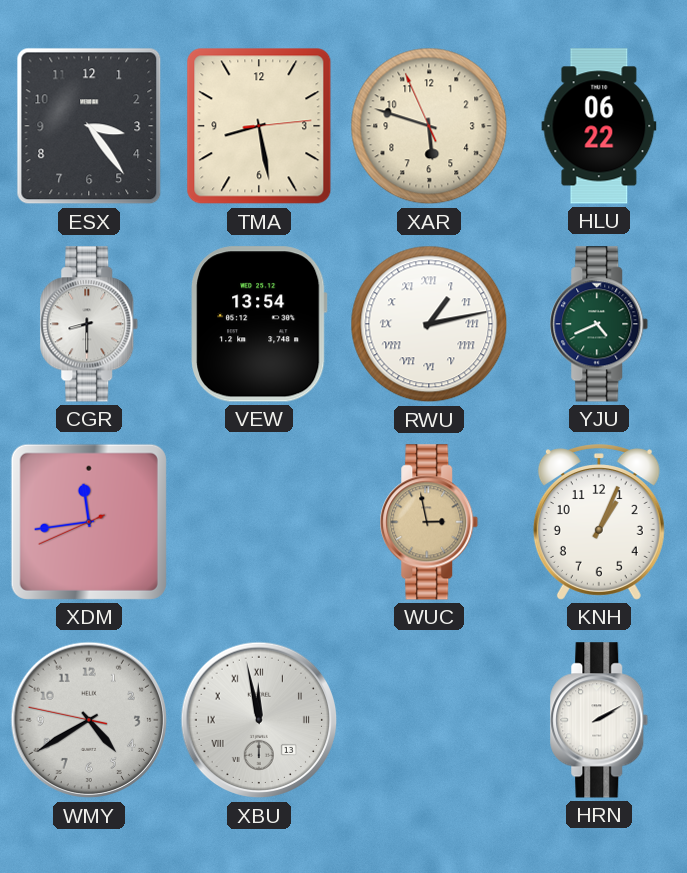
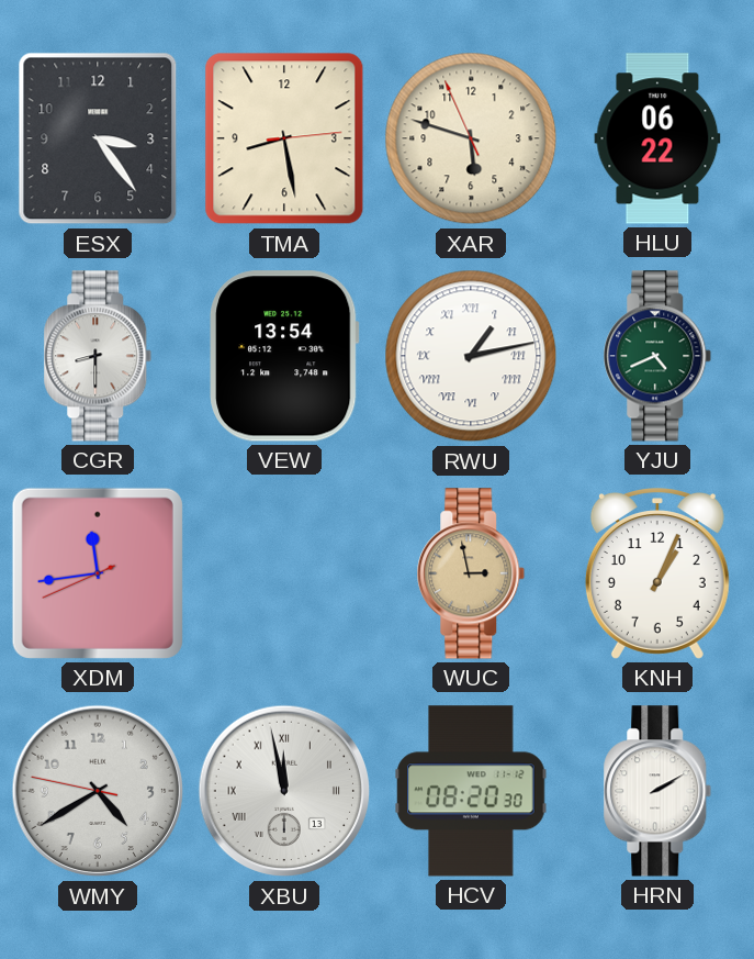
HCV: none -> 08:20 (471, 791)
